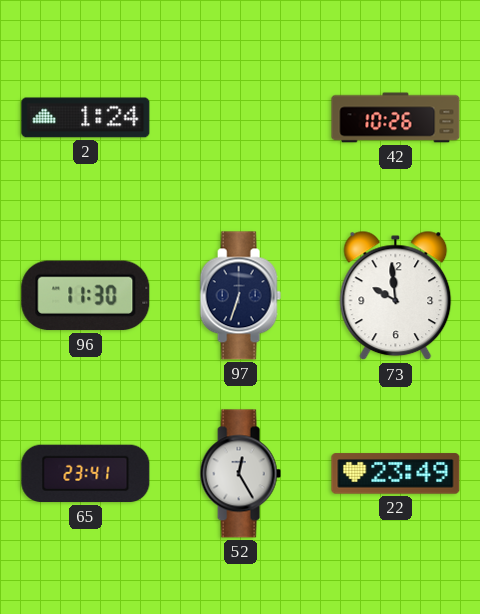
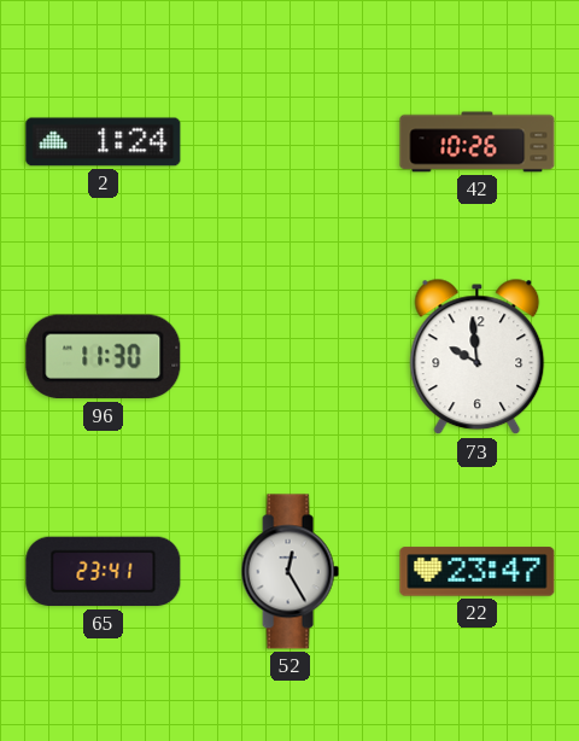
97: 6:33 -> none (240, 296)
22: 23:49 -> 23:47 (478, 572)
